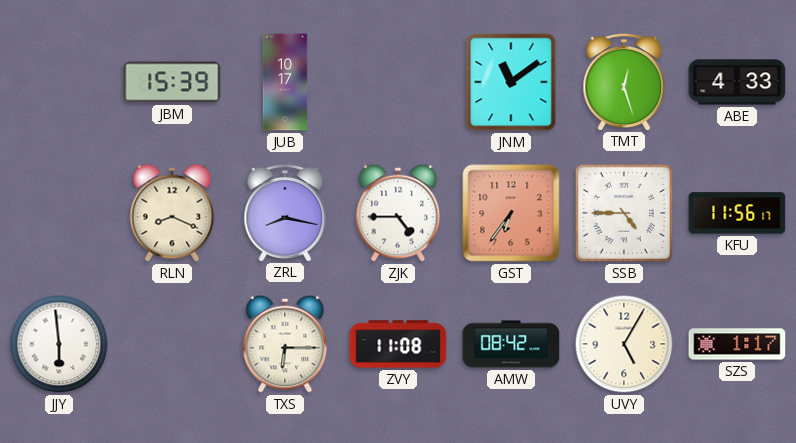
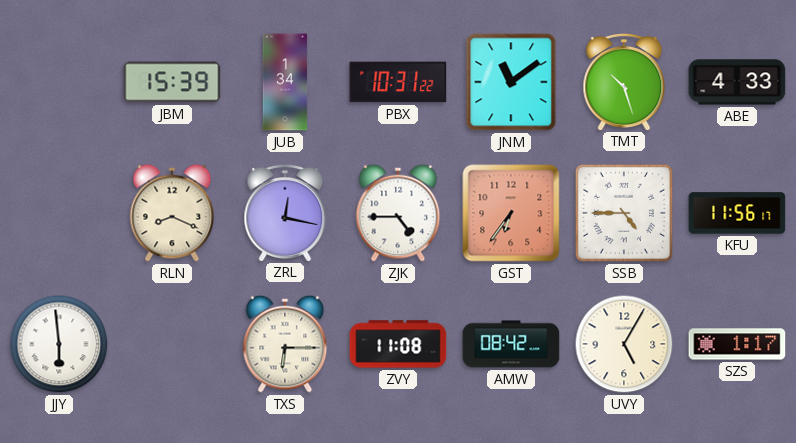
JUB: 10:17 -> 1:34 (285, 82)
PBX: none -> 10:31 (398, 82)
TMT: 12:27 -> 10:27 (624, 81)
ZRL: 8:17 -> 12:17 (285, 212)
